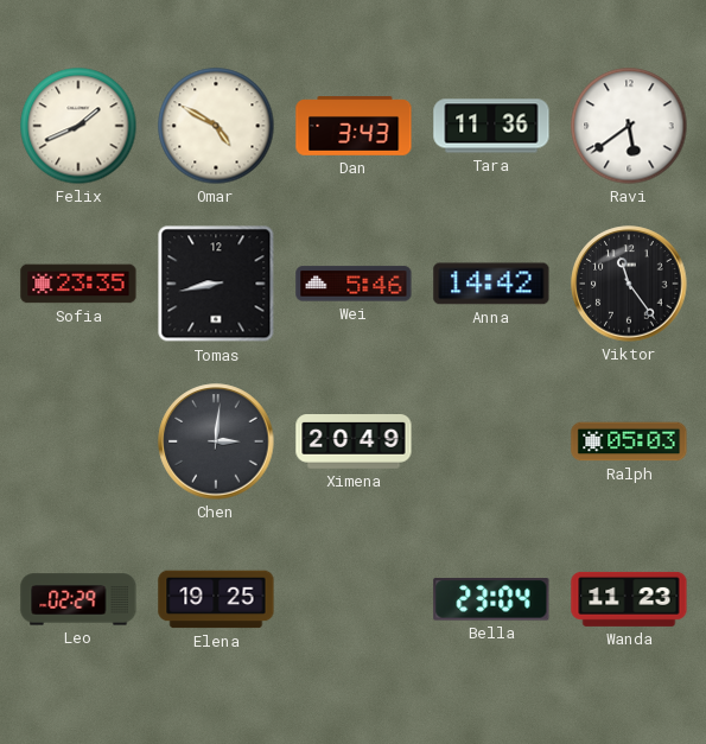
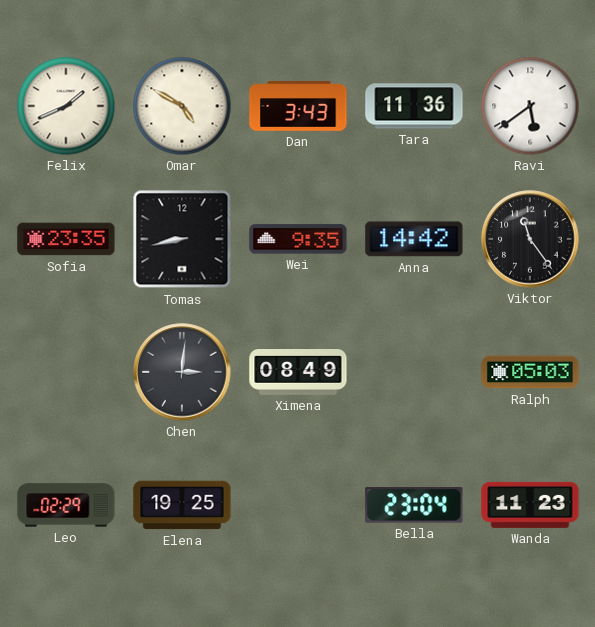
Wei: 5:46 -> 9:35 (298, 239)
Ximena: 20:49 -> 08:49 (298, 373)
